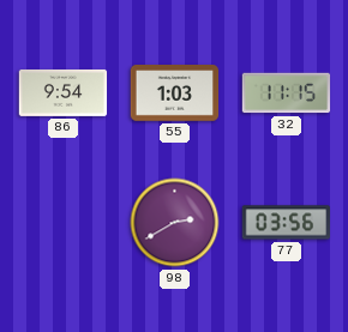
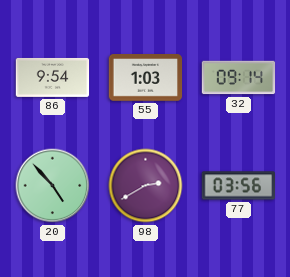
32: 11:15 -> 09:14 (239, 78)
20: none -> 4:53 (53, 186)
